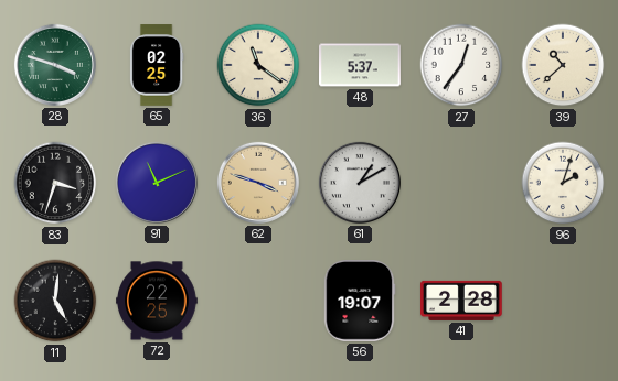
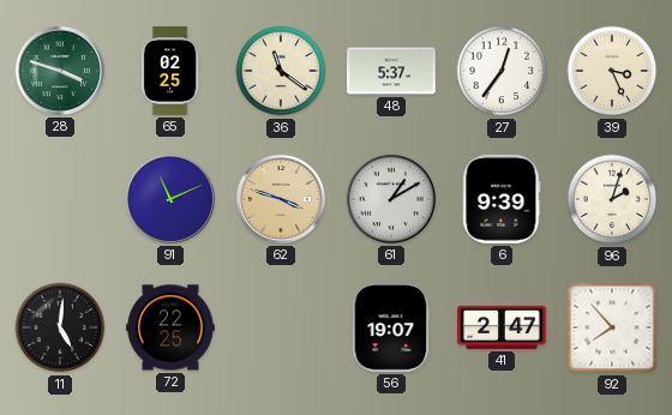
39: 10:38 -> 3:26 (612, 71)
83: 3:33 -> none (55, 183)
6: none -> 9:39 (502, 200)
41: 2:28 -> 2:47 (503, 327)
92: none -> 7:53 (612, 327)
